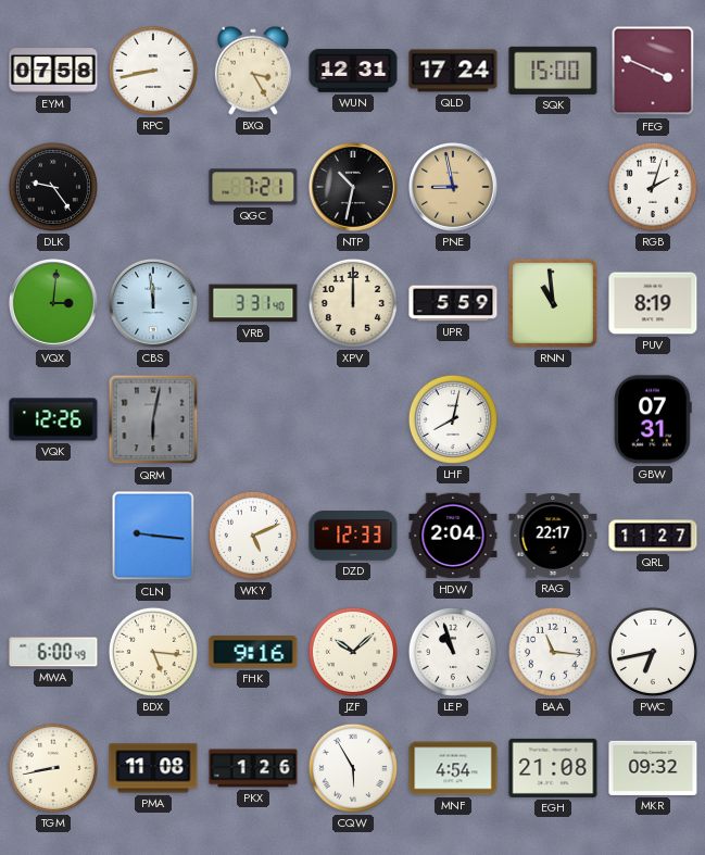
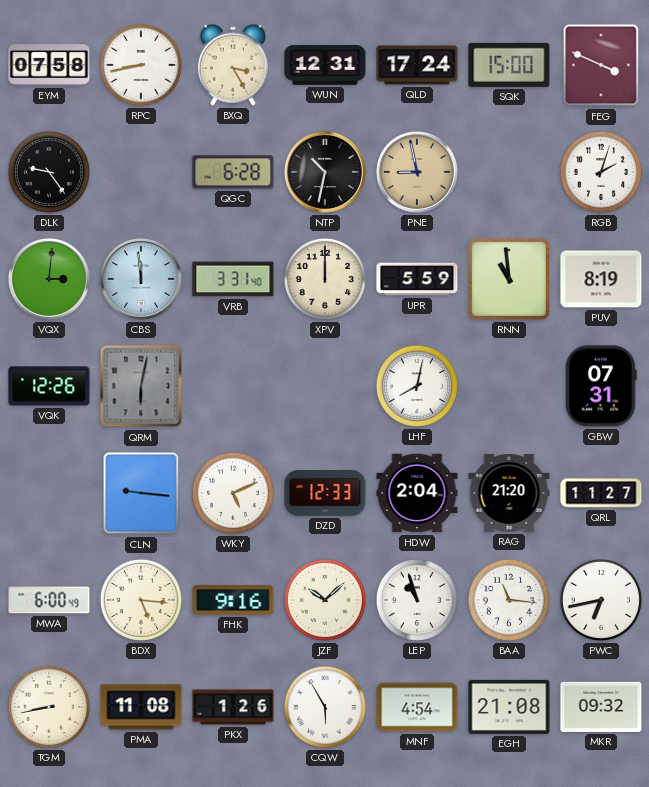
QGC: 7:21 -> 6:28 (233, 172)
RAG: 22:17 -> 21:20 (509, 494)
